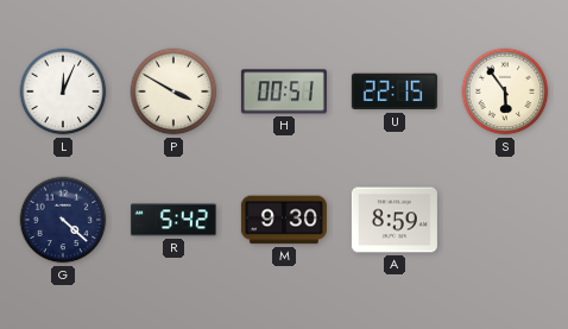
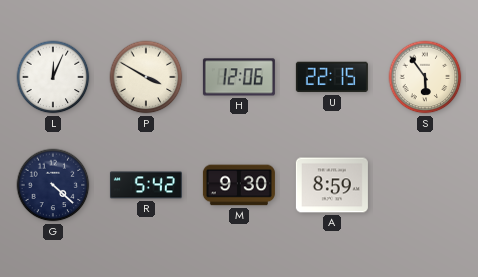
H: 00:51 -> 12:06 (239, 77)
